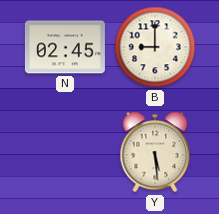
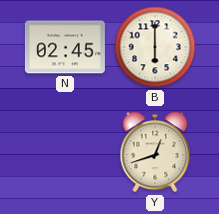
B: 9:00 -> 6:00 (155, 47)
Y: 5:29 -> 12:42 (155, 152)
